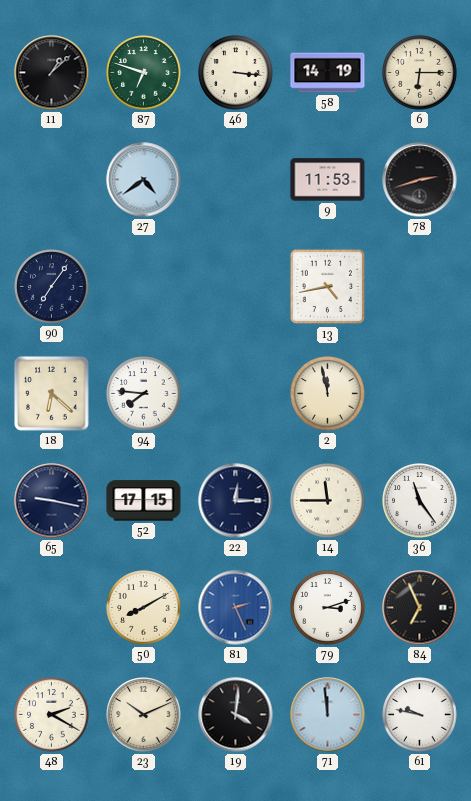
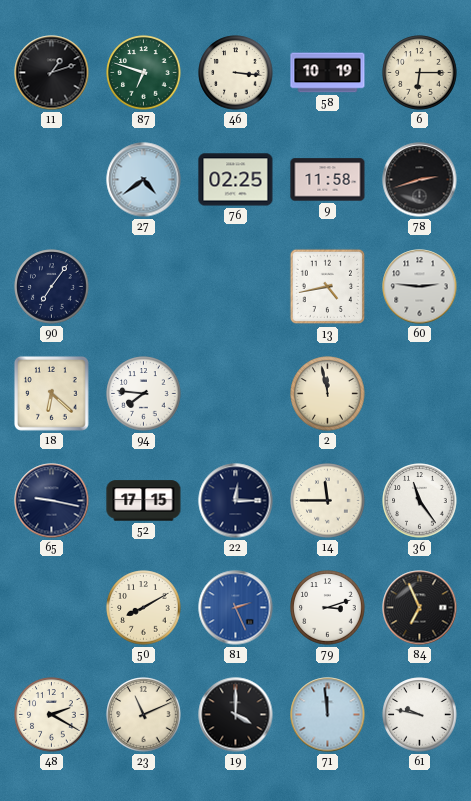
11: 1:08 -> 1:12 (52, 73)
58: 14:19 -> 10:19 (328, 73)
76: none -> 02:25 (236, 180)
9: 11:53 -> 11:58 (328, 180)
60: none -> 2:46 (420, 287)
23: 10:11 -> 11:11 (144, 715)
19: 4:01 -> 4:00 (236, 715)
